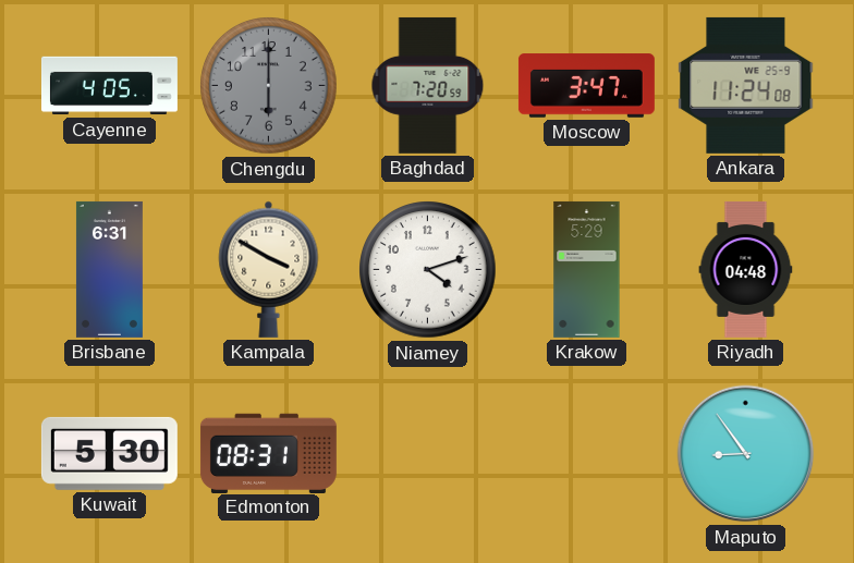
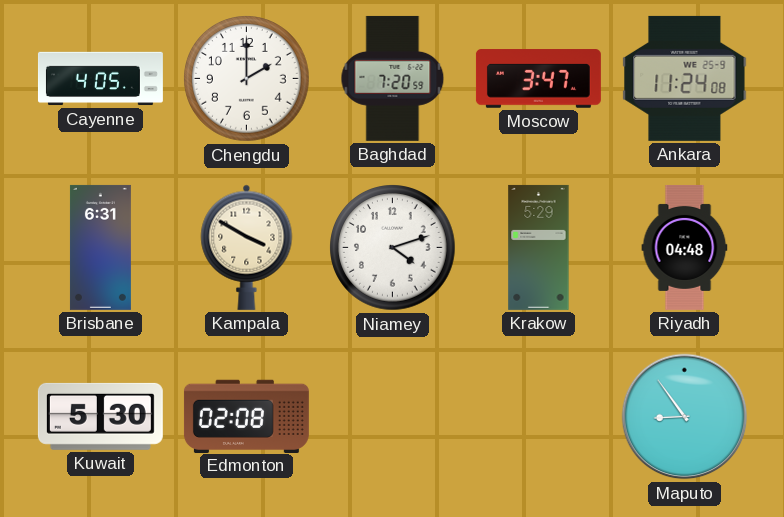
Chengdu: 6:00 -> 2:00 (247, 79)
Chengdu dial: grey -> white (247, 79)
Edmonton: 08:31 -> 02:08 (246, 416)
